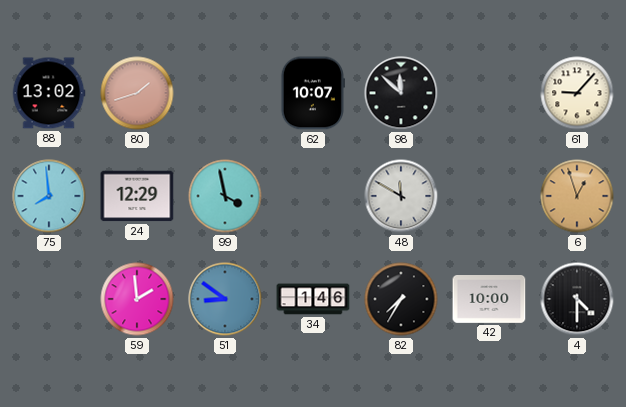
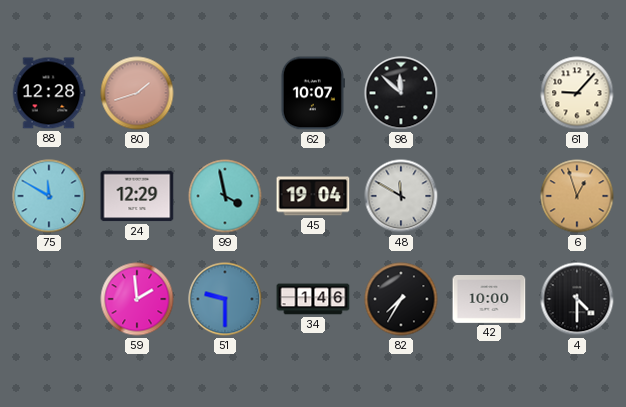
88: 13:02 -> 12:28 (49, 93)
75: 7:59 -> 11:50 (49, 196)
45: none -> 19:04 (313, 196)
51: 8:51 -> 9:30 (225, 299)
